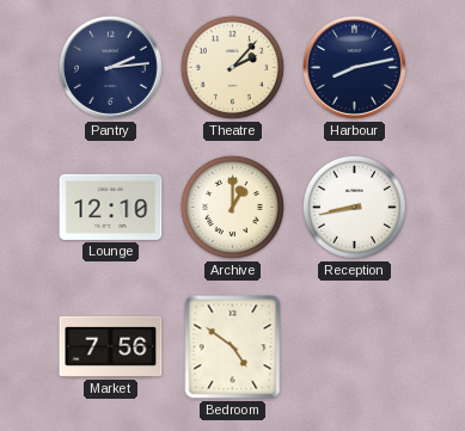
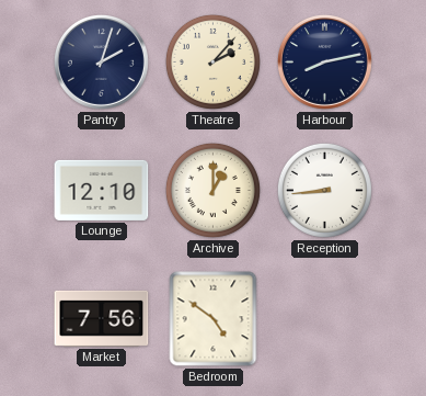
Pantry: 2:14 -> 2:03 (101, 61)
Reception: 8:43 -> 8:44 (324, 190)
